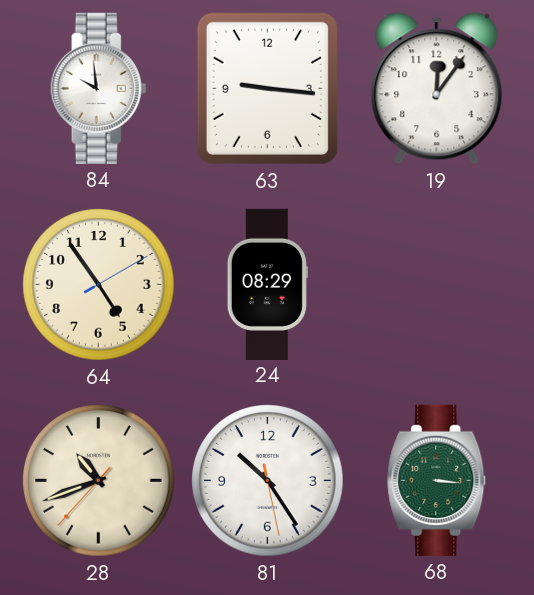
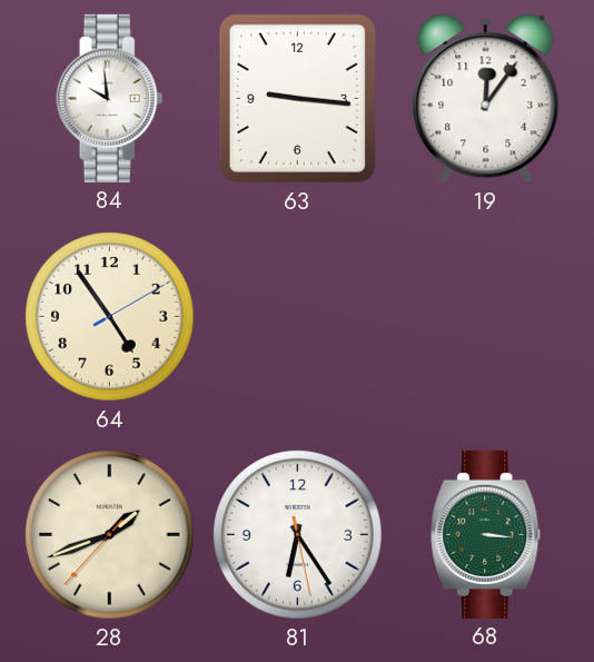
24: 08:29 -> none (267, 284)
28: 10:41 -> 1:41 (110, 535)
81: 10:24 -> 6:24 (298, 535)
